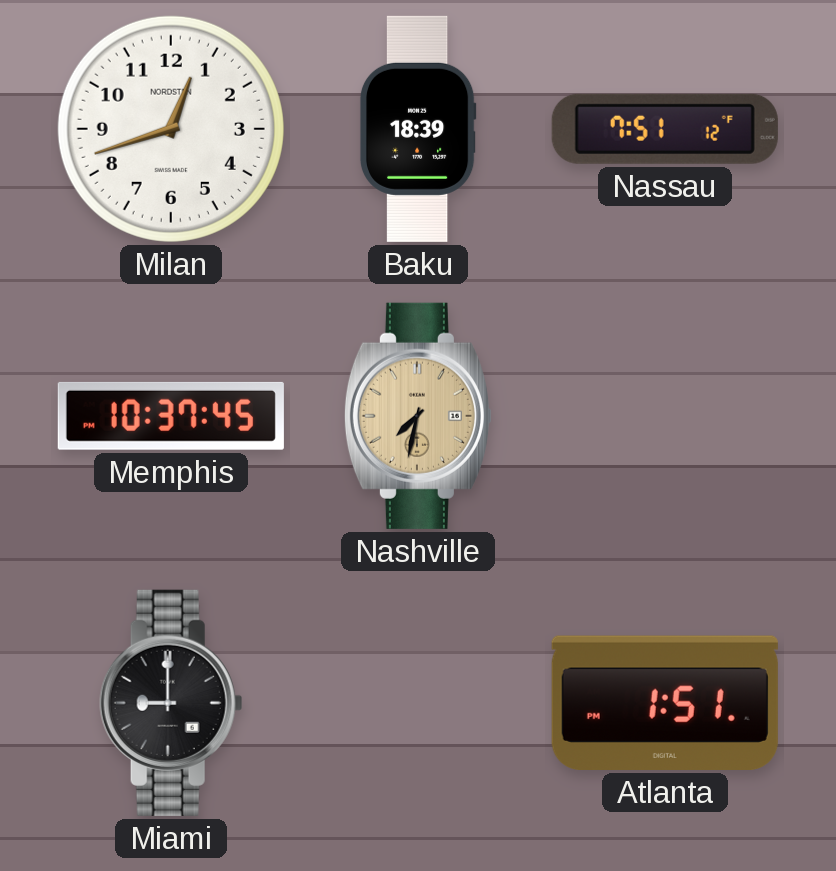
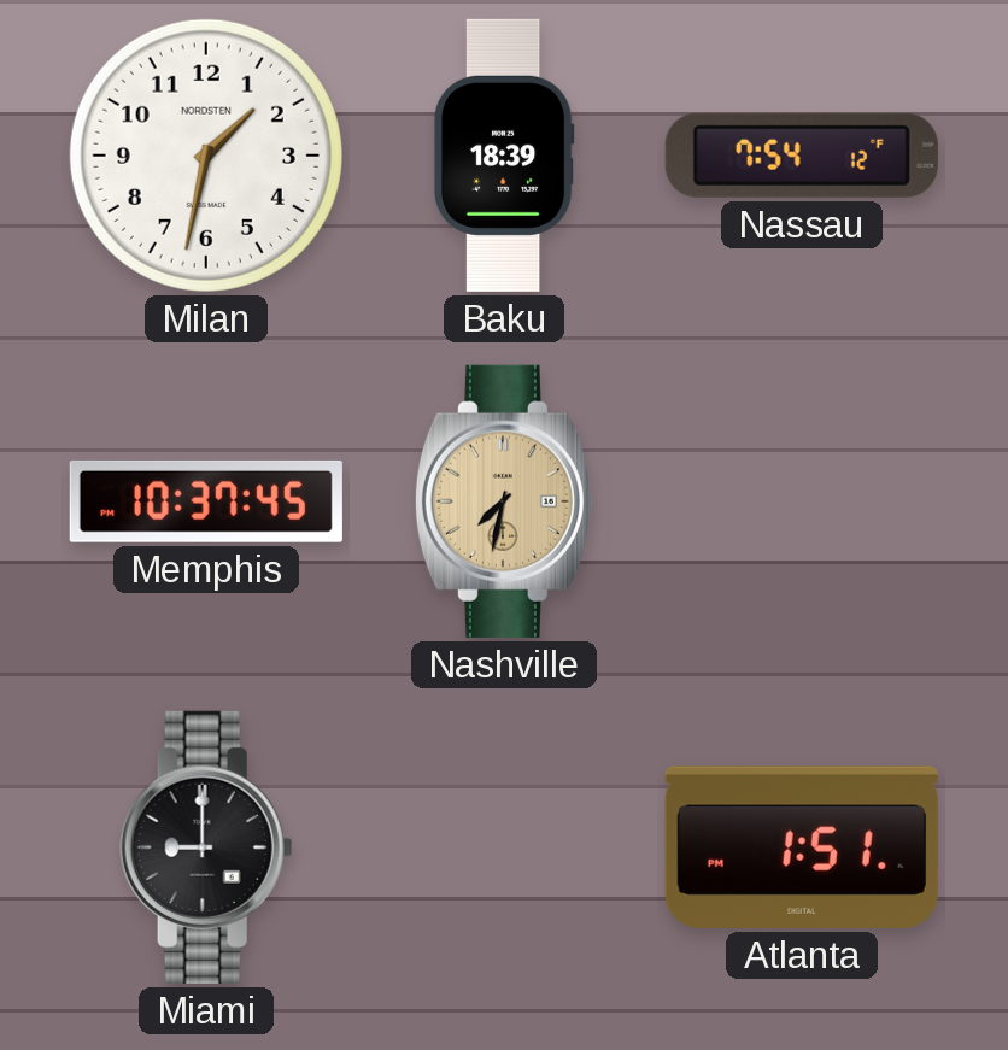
Milan: 12:42 -> 1:32 (206, 156)
Nassau: 7:51 -> 7:54 (802, 156)
